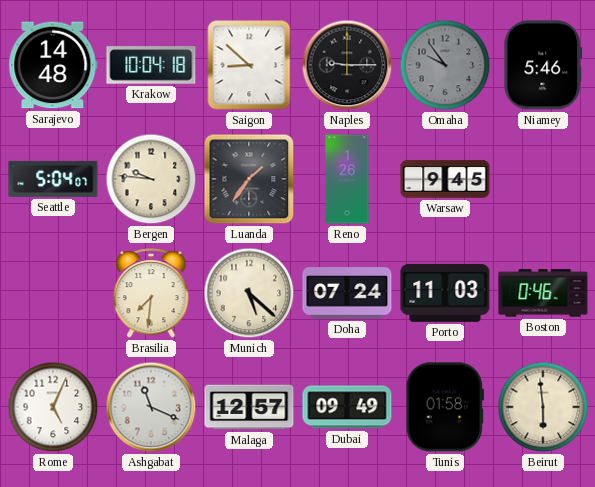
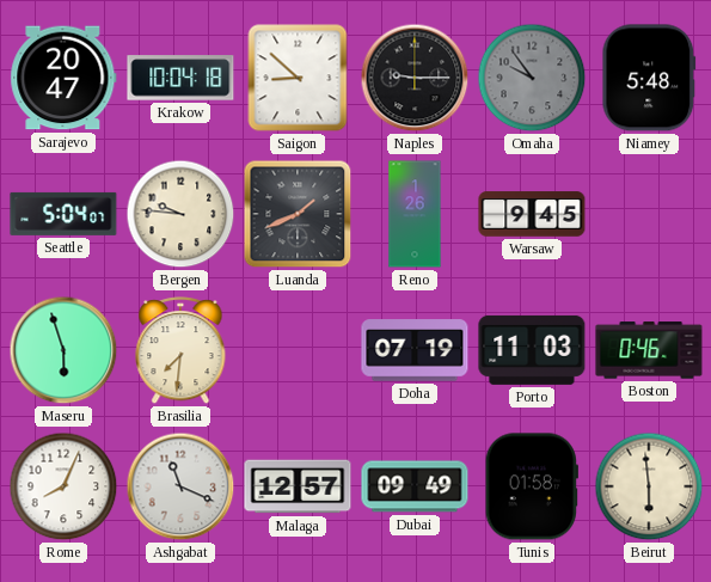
Sarajevo: 14:48 -> 20:47 (63, 78)
Niamey: 5:46 -> 5:48 (649, 78)
Luanda: 1:36 -> 1:41 (298, 214)
Maseru: none -> 5:57 (63, 350)
Munich: 5:22 -> none (249, 293)
Doha: 07:24 -> 07:19 (415, 350)
Rome: 5:04 -> 8:04 (63, 486)
